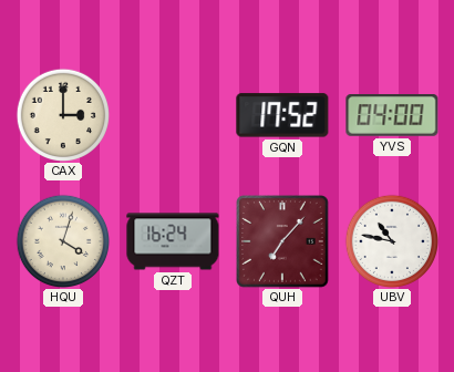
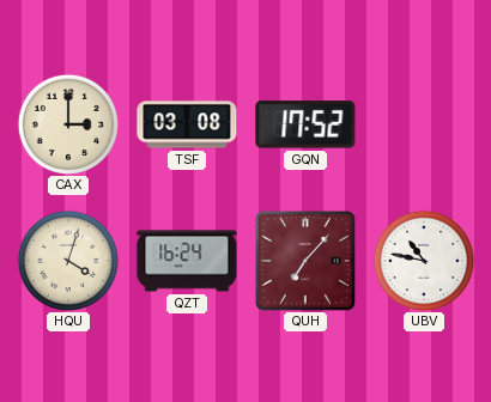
TSF: none -> 03:08 (187, 124)
YVS: 04:00 -> none (392, 116)
